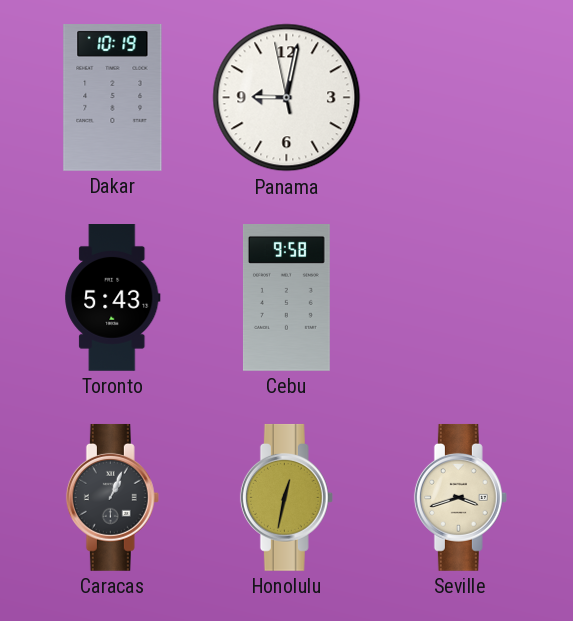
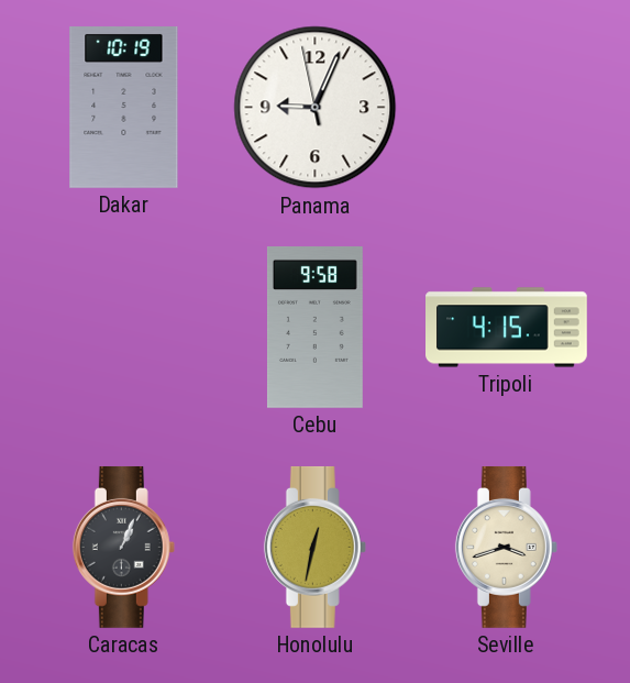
Panama: 9:01 -> 9:03 (316, 108)
Toronto: 5:43 -> none (113, 298)
Tripoli: none -> 4:15 (507, 328)
